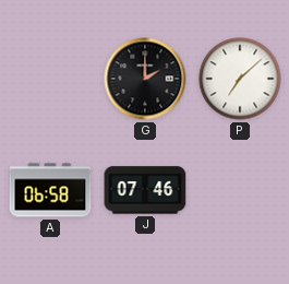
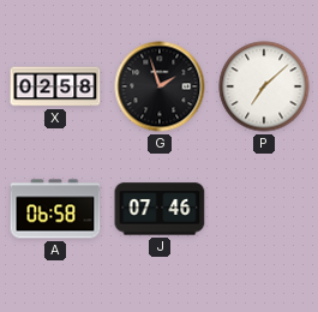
X: none -> 02:58 (55, 86)
G: 2:00 -> 1:57 (160, 86)
